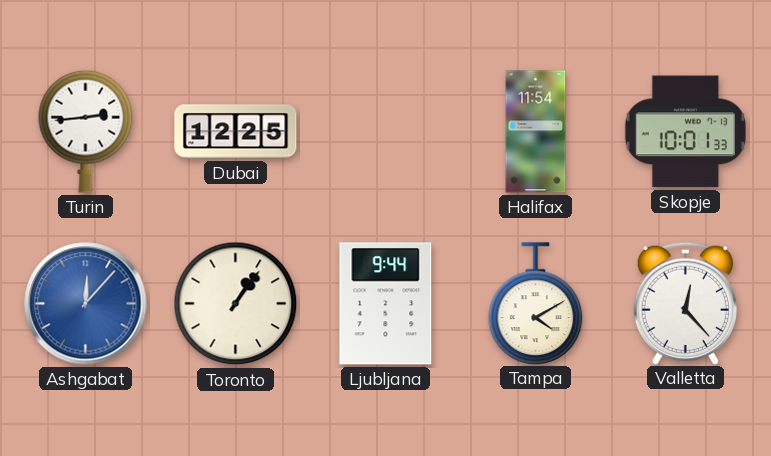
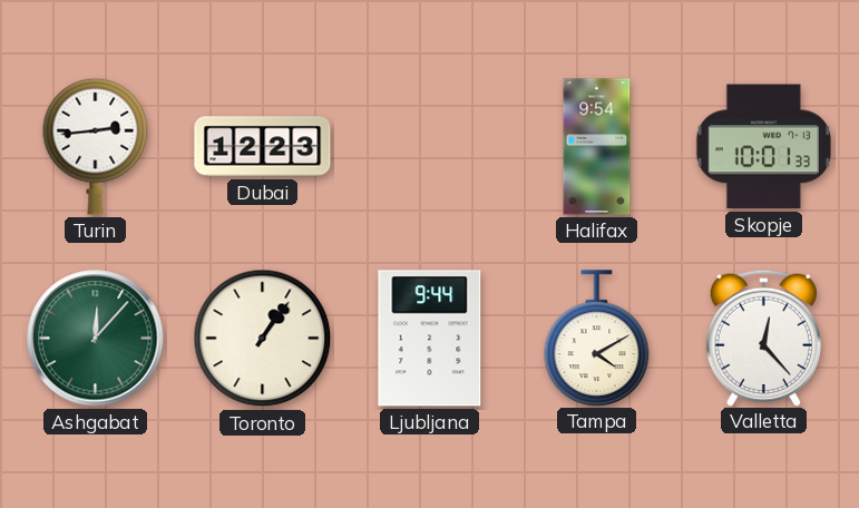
Dubai: 12:25 -> 12:23 (263, 147)
Halifax: 11:54 -> 9:54 (597, 147)
Ashgabat dial: blue -> green (96, 339)
